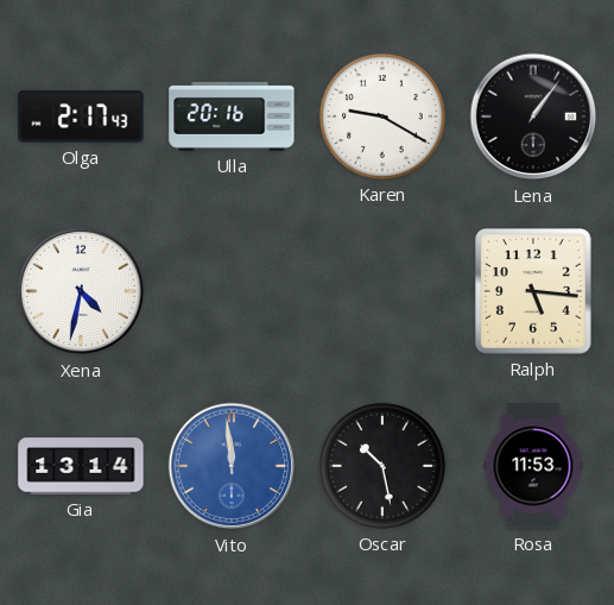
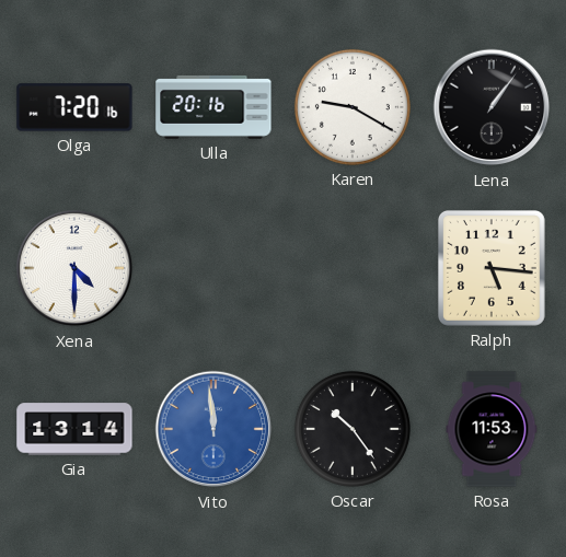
Olga: 2:17 -> 7:20 (74, 107)
Xena: 4:32 -> 4:30 (74, 268)
Oscar: 10:28 -> 10:24 (353, 429)
